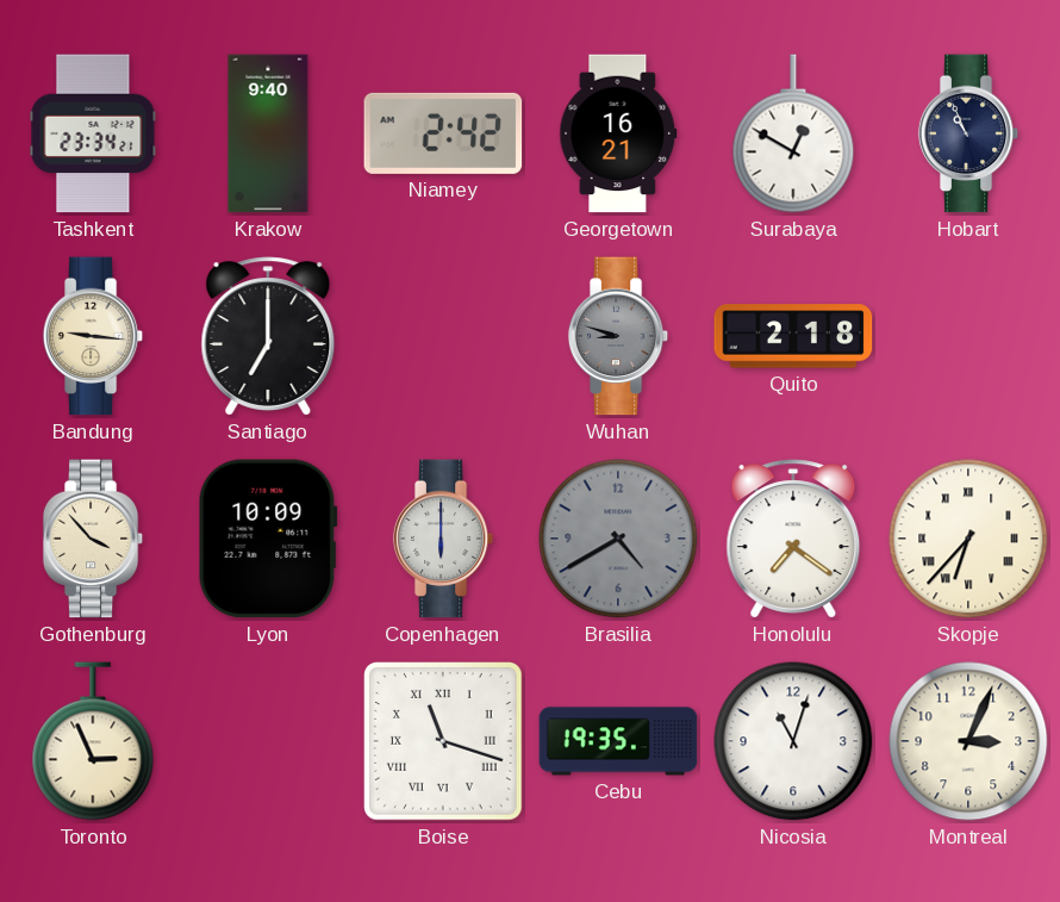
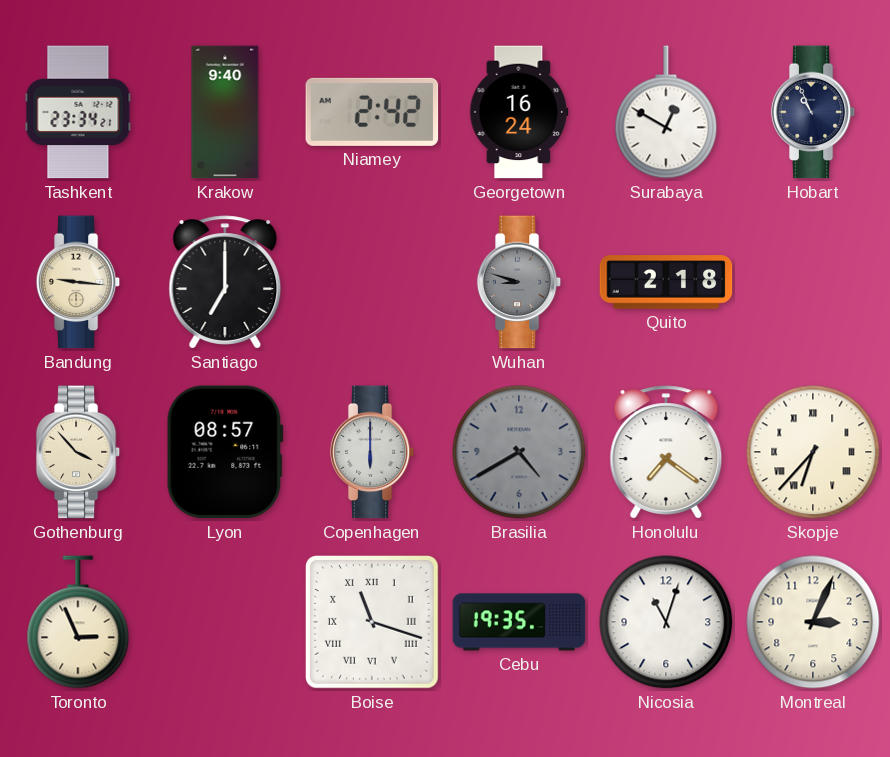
Georgetown: 16:21 -> 16:24 (519, 112)
Lyon: 10:09 -> 08:57 (225, 452)
